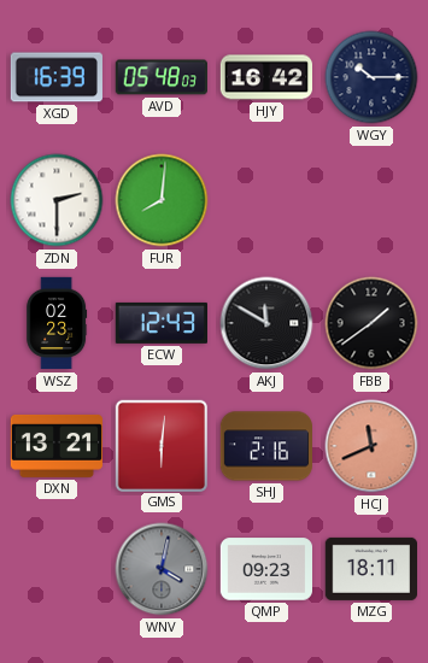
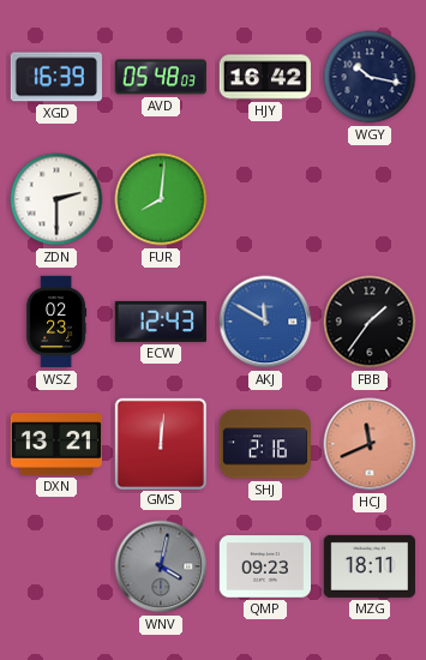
WGY: 10:15 -> 10:17 (370, 77)
AKJ dial: black -> blue (265, 322)
FBB: 1:39 -> 1:36 (370, 322)
GMS: 6:01 -> 12:01 (160, 443)
